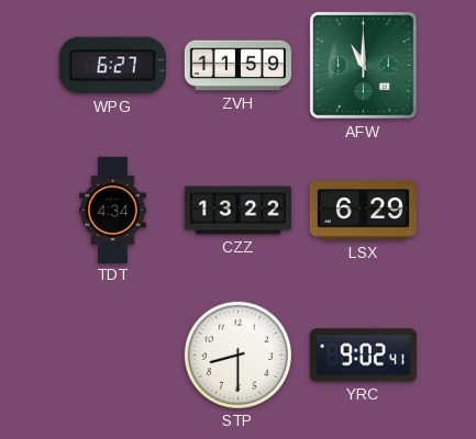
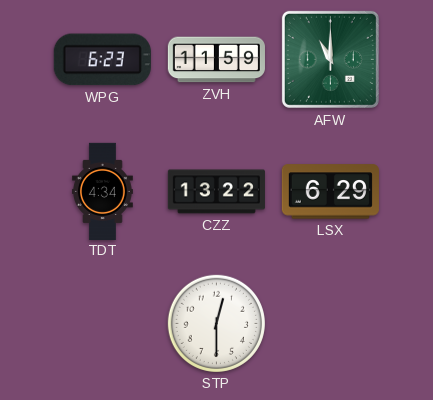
WPG: 6:27 -> 6:23 (102, 60)
STP: 8:30 -> 12:30 (216, 323)
YRC: 9:02 -> none (363, 356)
